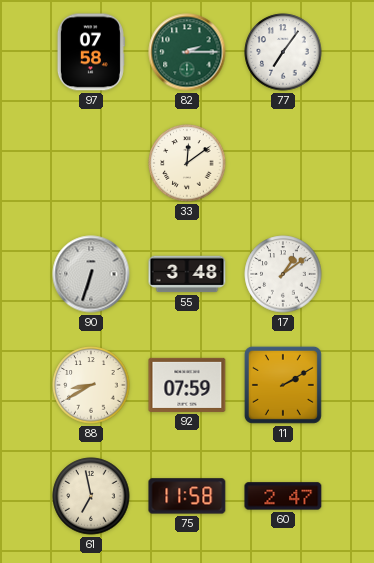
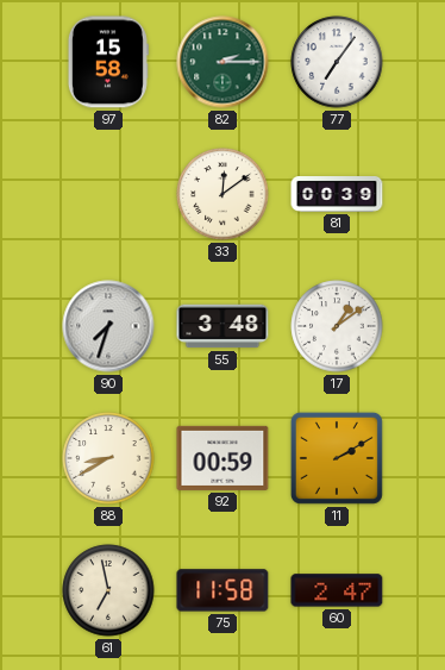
97: 07:58 -> 15:58 (108, 62)
81: none -> 00:39 (337, 195)
90: 6:33 -> 7:33 (108, 326)
92: 07:59 -> 00:59 (223, 458)
